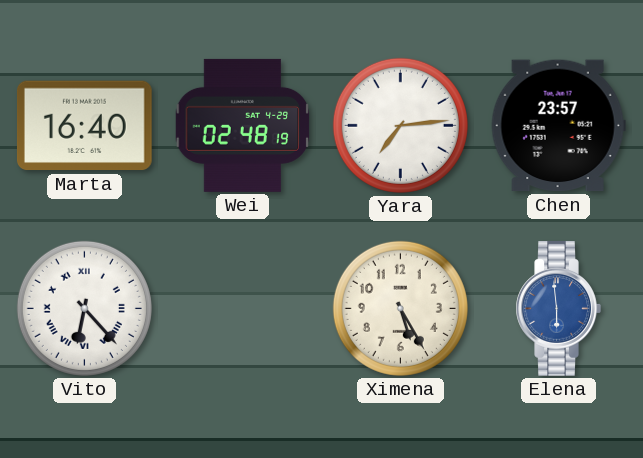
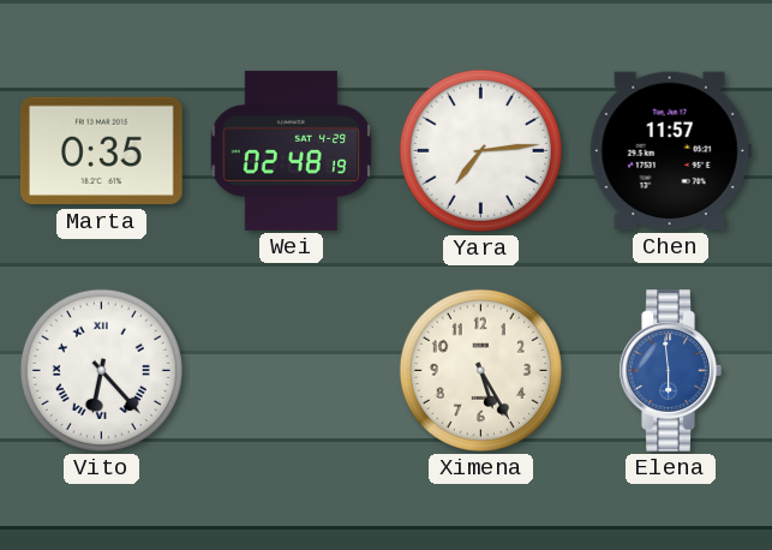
Marta: 16:40 -> 0:35 (101, 151)
Chen: 23:57 -> 11:57 (670, 151)
